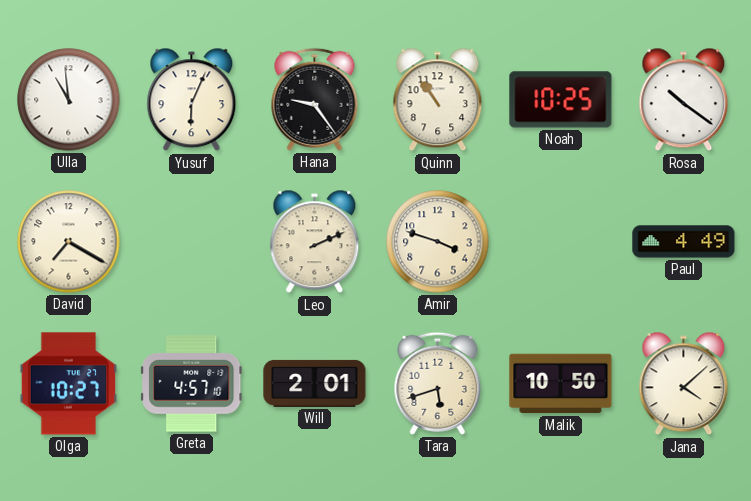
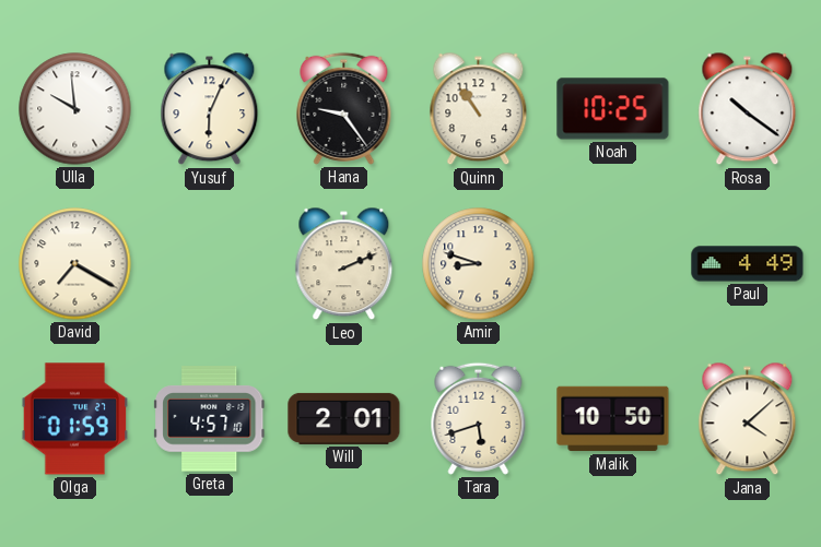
Ulla: 10:59 -> 9:59 (75, 109)
Amir: 3:48 -> 8:48 (479, 264)
Olga: 10:27 -> 01:59 (75, 419)
